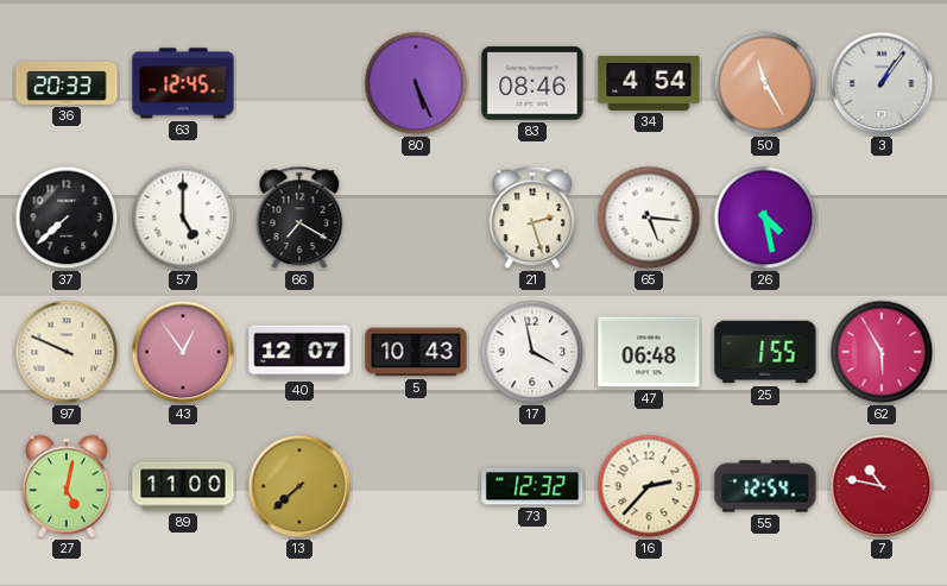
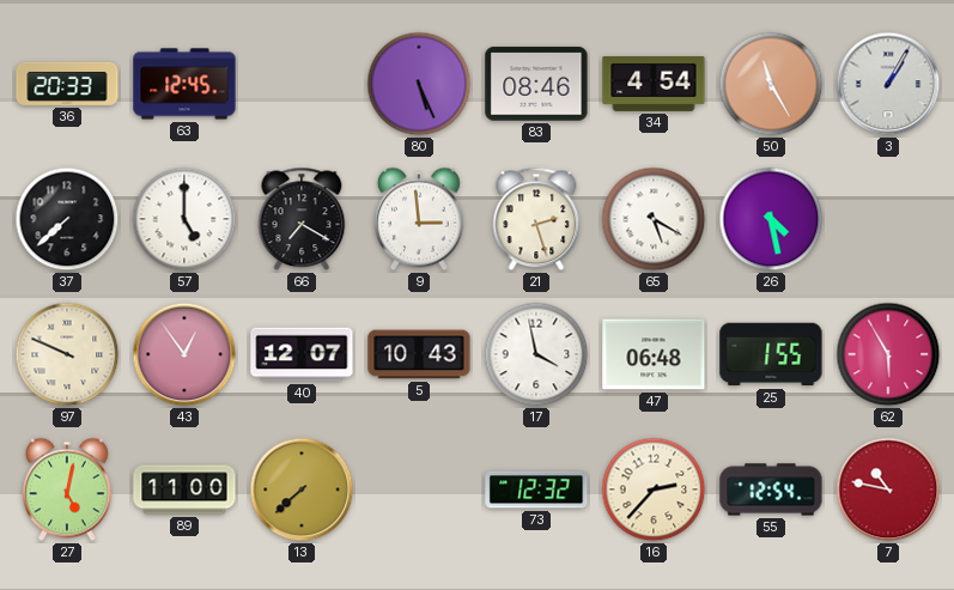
3: 1:06 -> 1:05 (888, 84)
9: none -> 2:59 (420, 219)
65: 5:16 -> 5:20 (654, 219)
